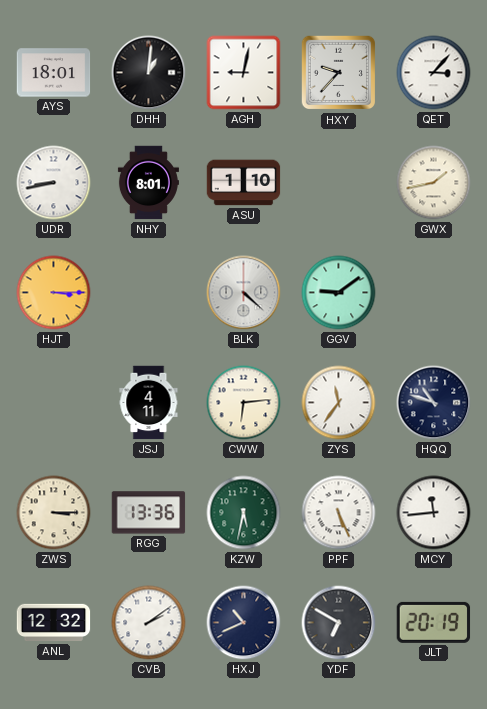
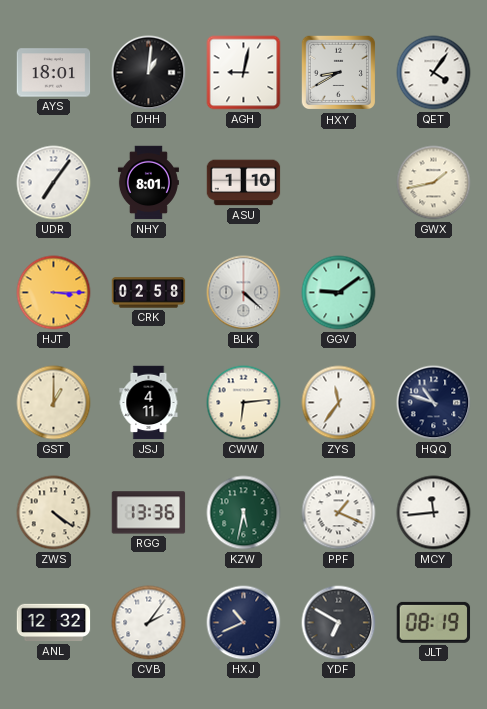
HXY: 9:37 -> 8:40 (339, 73)
QET: 3:07 -> 4:06 (434, 73)
UDR: 8:43 -> 7:06 (54, 183)
CRK: none -> 02:58 (149, 293)
GST: none -> 1:00 (54, 403)
ZWS: 3:15 -> 4:21 (54, 513)
PPF: 5:26 -> 1:19 (339, 513)
CVB: 2:09 -> 2:06 (149, 623)
JLT: 20:19 -> 08:19 (434, 622)
